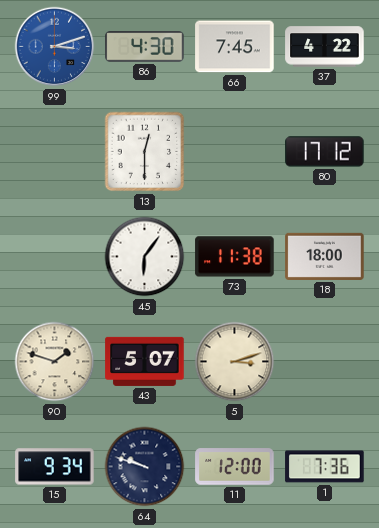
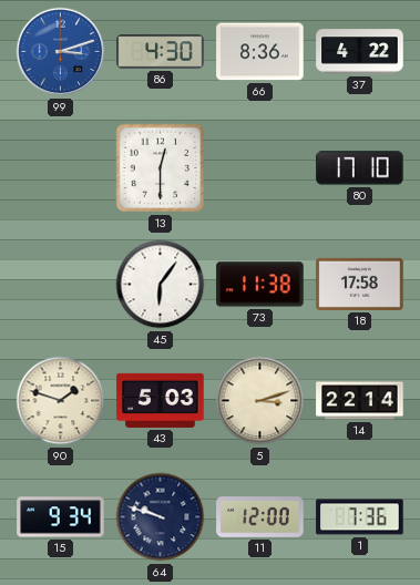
66: 7:45 -> 8:36 (260, 52)
80: 17:12 -> 17:10 (360, 168)
18: 18:00 -> 17:58 (360, 284)
43: 5:07 -> 5:03 (161, 400)
14: none -> 22:14 (360, 401)
